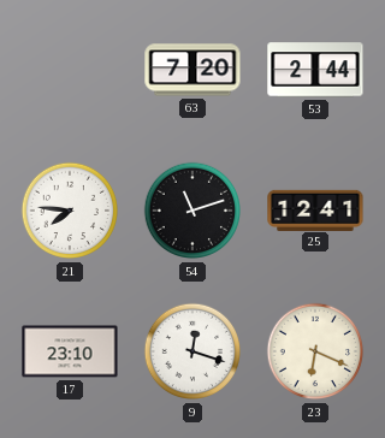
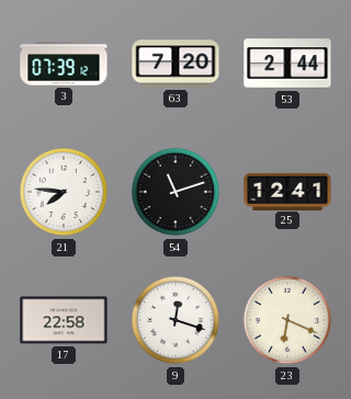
3: none -> 07:39 (64, 64)
17: 23:10 -> 22:58 (64, 320)
